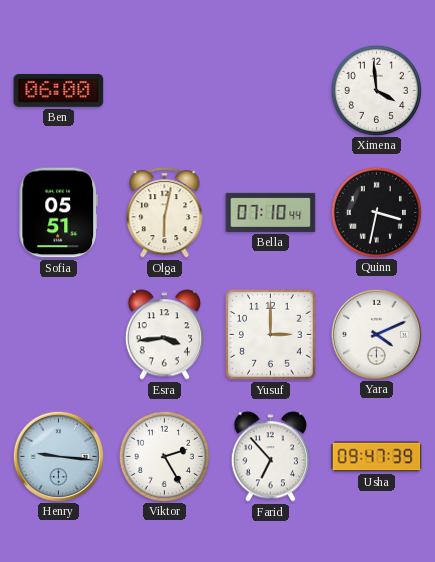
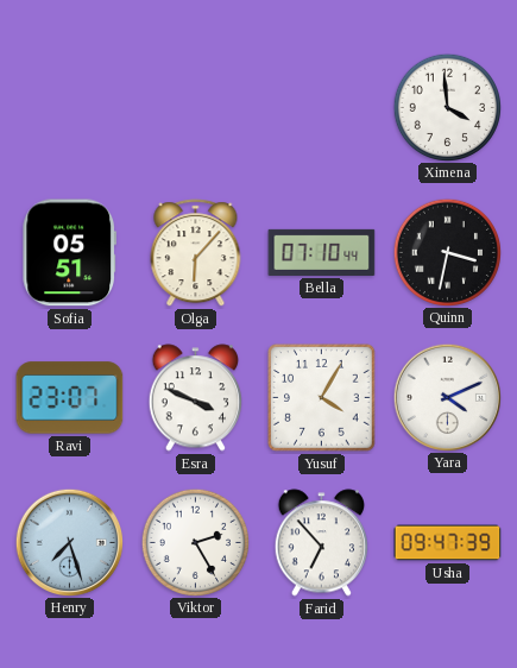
Ben: 06:00 -> none (59, 90)
Olga: 6:02 -> 6:07 (196, 253)
Ravi: none -> 23:07 (70, 398)
Esra: 3:44 -> 3:49 (195, 398)
Yusuf: 3:00 -> 4:05 (322, 398)
Henry: 9:16 -> 7:27 (69, 542)
